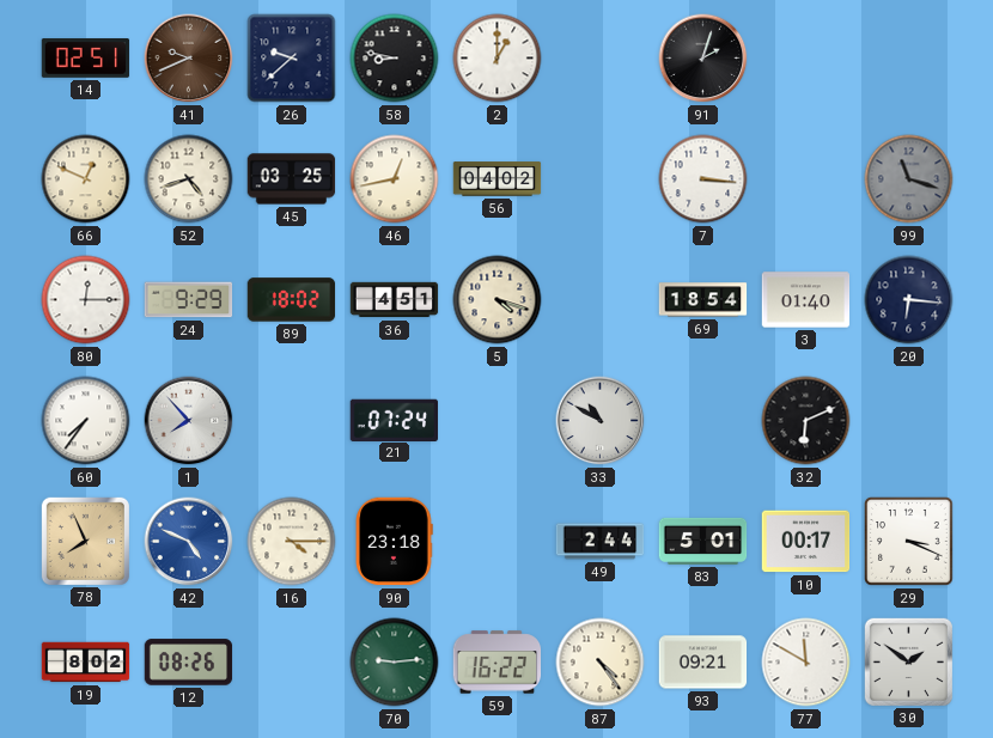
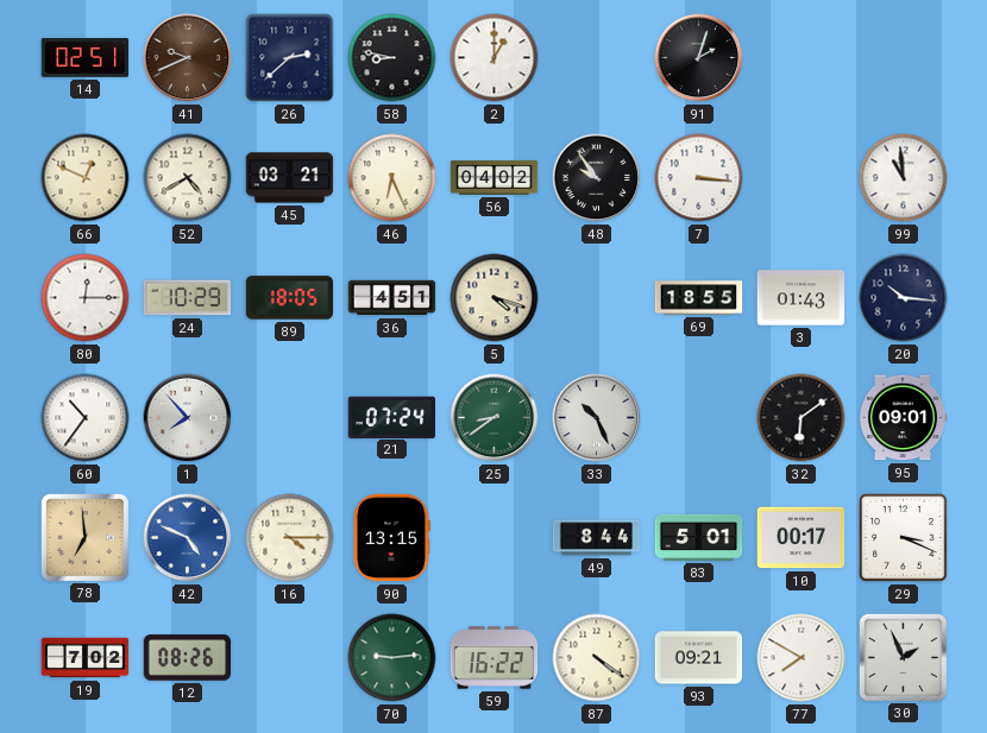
26: 9:38 -> 2:38 (290, 58)
52: 4:42 -> 4:40 (188, 178)
45: 03:25 -> 03:21 (290, 178)
46: 12:43 -> 6:26 (392, 178)
48: none -> 9:54 (597, 178)
99: 11:18 -> 10:59 (904, 178)
99 dial: grey -> white (904, 178)
24: 9:29 -> 10:29 (188, 298)
89: 18:02 -> 18:05 (290, 298)
69: 18:54 -> 18:55 (699, 298)
3: 01:40 -> 01:43 (801, 298)
20: 6:16 -> 10:16 (904, 298)
60: 7:36 -> 10:36 (86, 418)
25: none -> 8:39 (495, 418)
33: 10:50 -> 10:26 (597, 418)
32: 6:11 -> 6:09 (801, 418)
95: none -> 09:01 (903, 418)
78: 7:56 -> 6:59 (84, 537)
90: 23:18 -> 13:15 (391, 538)
49: 2:44 -> 8:44 (597, 538)
19: 8:02 -> 7:02 (86, 658)
87: 4:24 -> 4:21 (597, 658)
77: 11:50 -> 7:50 (801, 658)
30: 1:51 -> 1:56 (903, 657)
